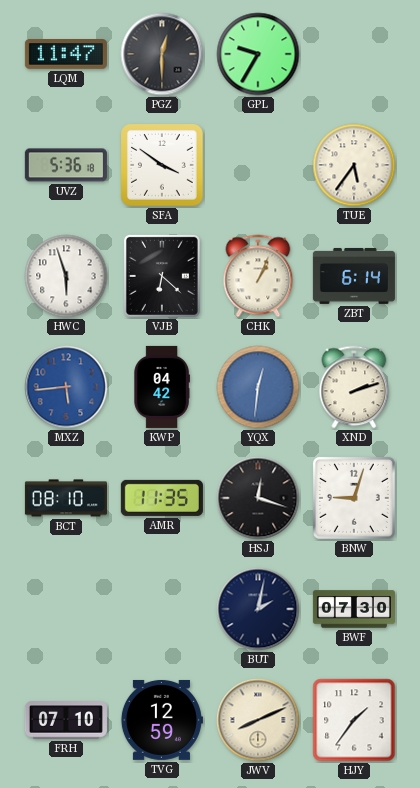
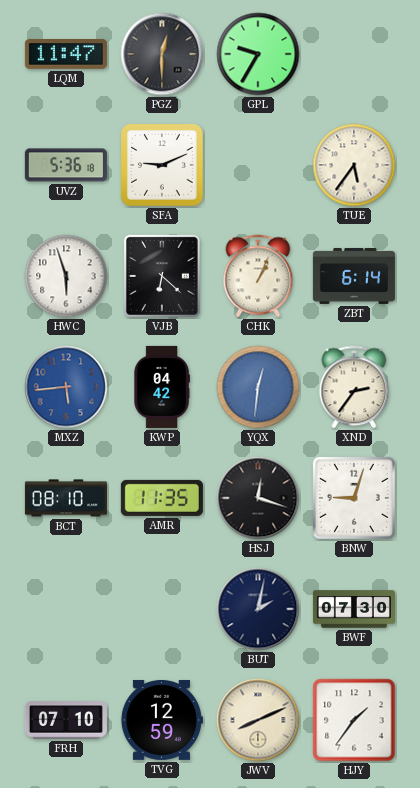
SFA: 3:51 -> 9:11 (163, 166)
XND: 2:12 -> 2:36 (354, 387)
